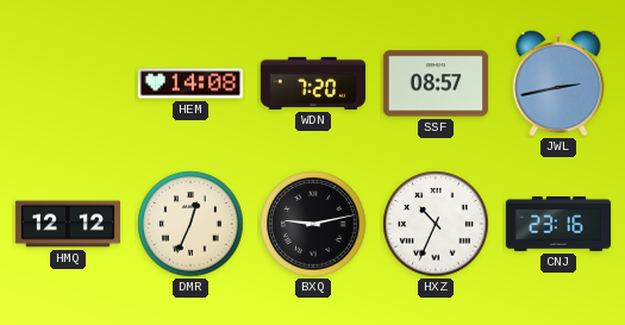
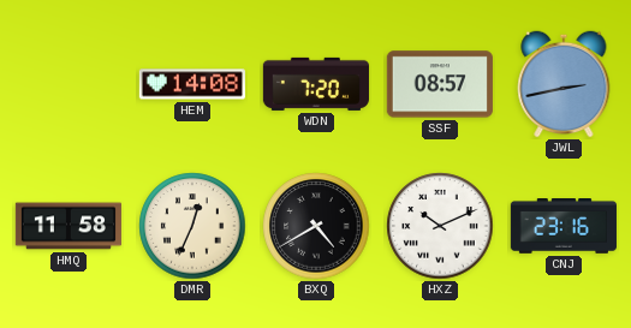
HMQ: 12:12 -> 11:58 (69, 226)
BXQ: 9:13 -> 4:40 (316, 226)
HXZ: 10:34 -> 10:11 (440, 226)
